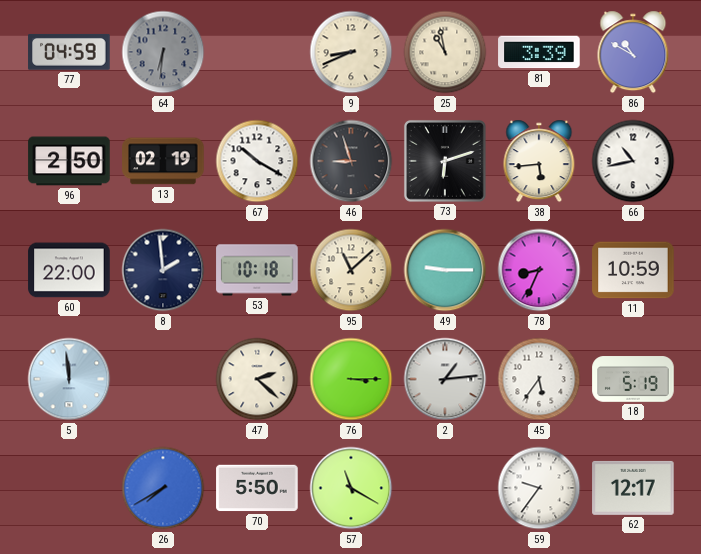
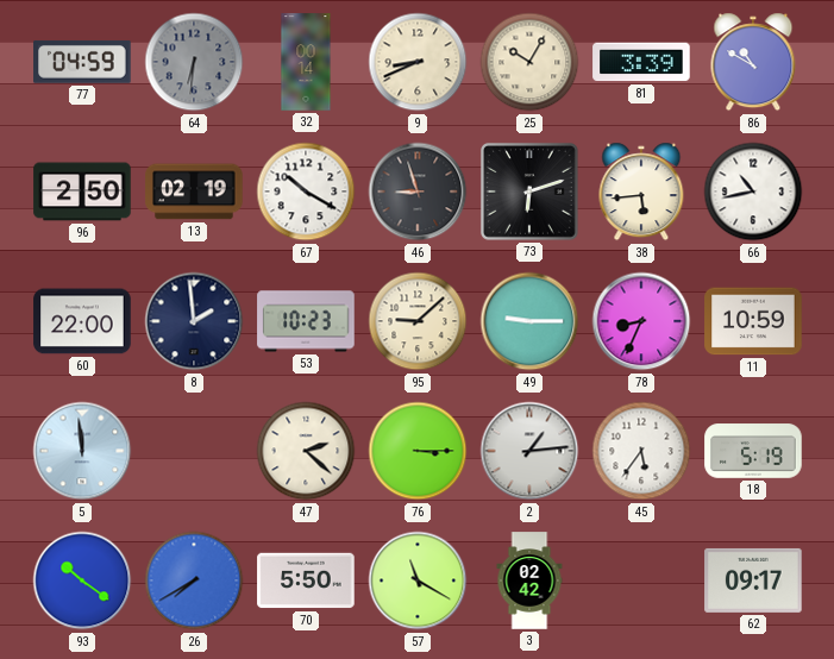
32: none -> 00:14 (306, 62)
25: 10:58 -> 10:05 (529, 62)
53: 10:18 -> 10:23 (306, 321)
95: 11:08 -> 9:08 (418, 321)
93: none -> 10:21 (82, 580)
3: none -> 02:42 (529, 580)
59: 9:36 -> none (539, 488)
62: 12:17 -> 09:17 (753, 580)
